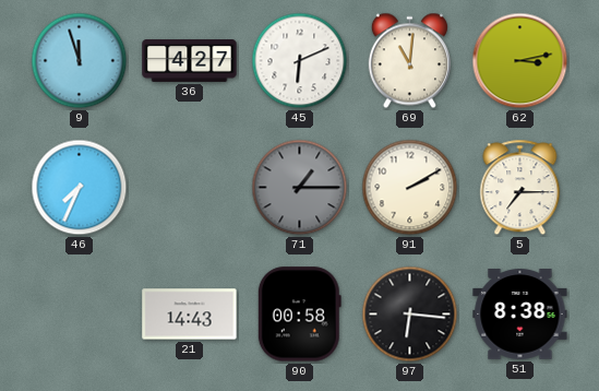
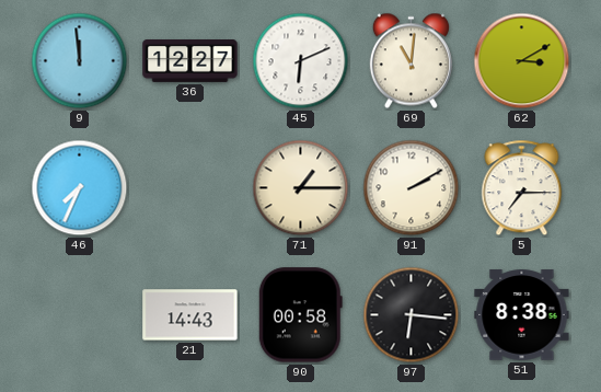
9: 11:57 -> 11:59 (80, 61)
36: 4:27 -> 12:27 (190, 61)
62: 3:13 -> 3:10 (522, 61)
71 dial: grey -> cream (301, 188)
